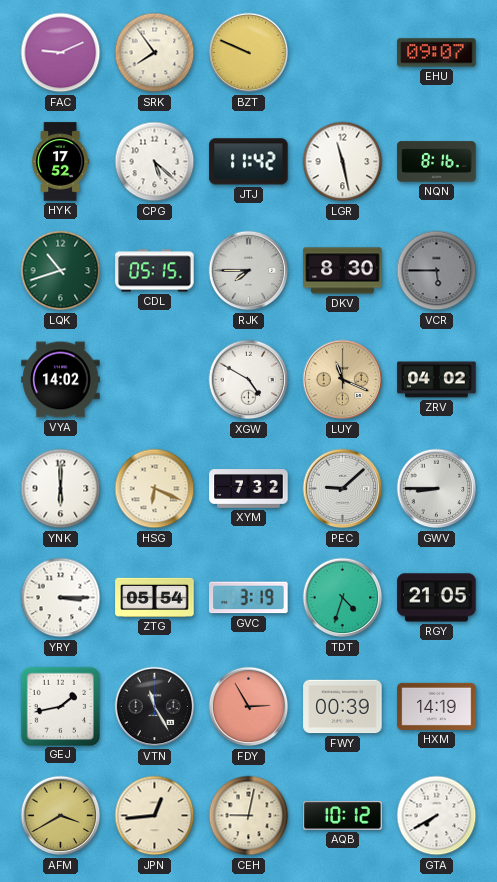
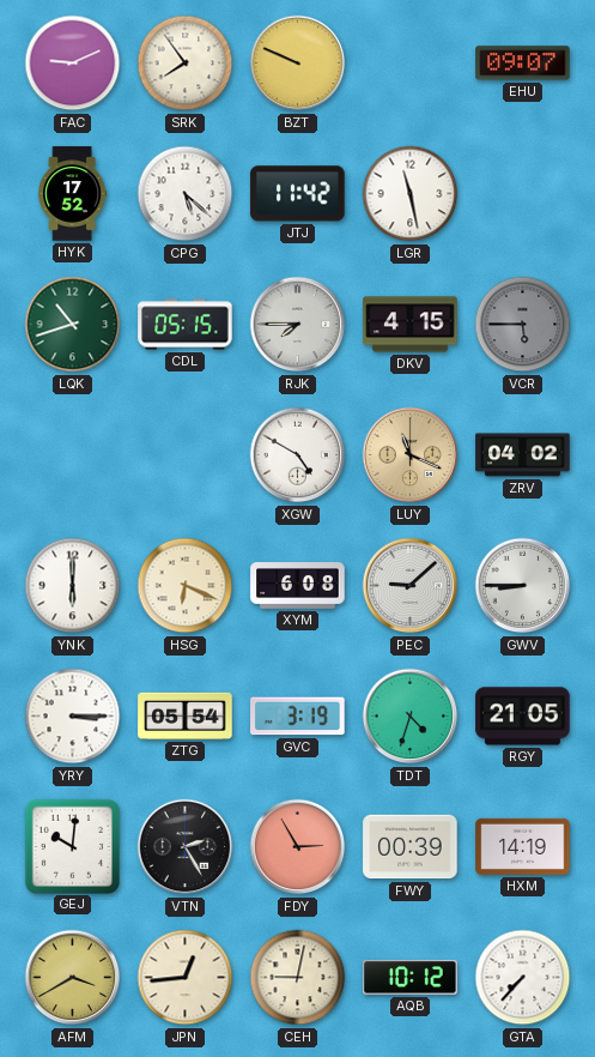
NQN: 8:16 -> none (437, 162)
DKV: 8:30 -> 4:15 (411, 325)
VYA: 14:02 -> none (61, 380)
XYM: 7:32 -> 6:08 (298, 586)
GEJ: 1:43 -> 10:01 (72, 846)
VTN: 11:25 -> 2:25 (186, 847)
GTA: 7:40 -> 7:37 (523, 978)
